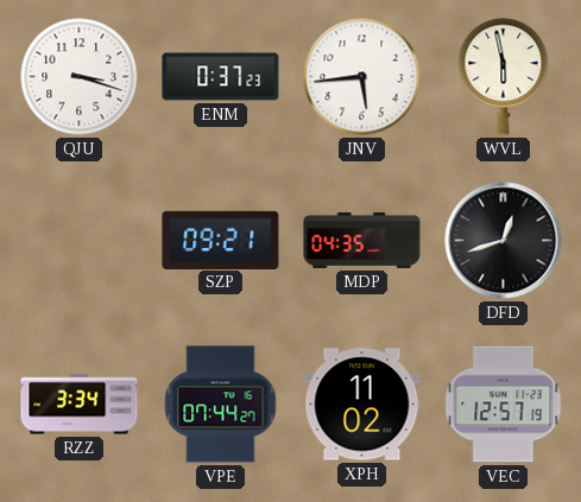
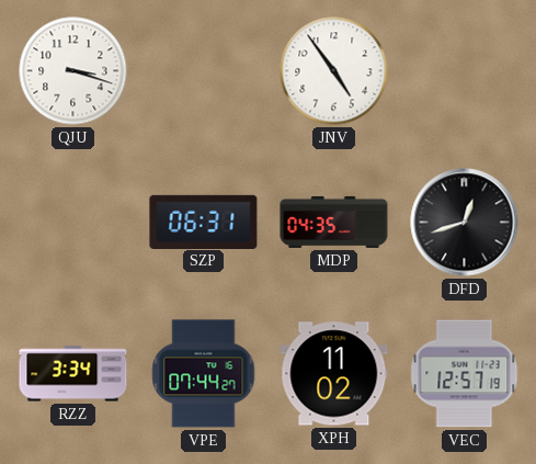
ENM: 0:37 -> none (221, 77)
JNV: 5:44 -> 4:54 (334, 71)
WVL: 5:58 -> none (504, 77)
SZP: 09:21 -> 06:31 (204, 222)
